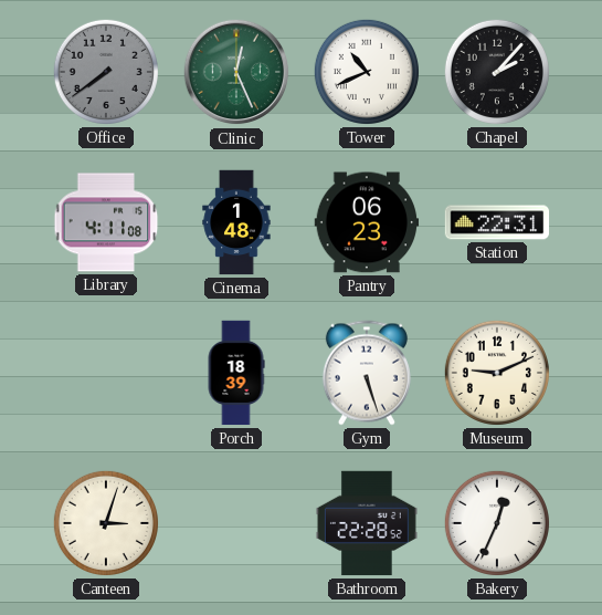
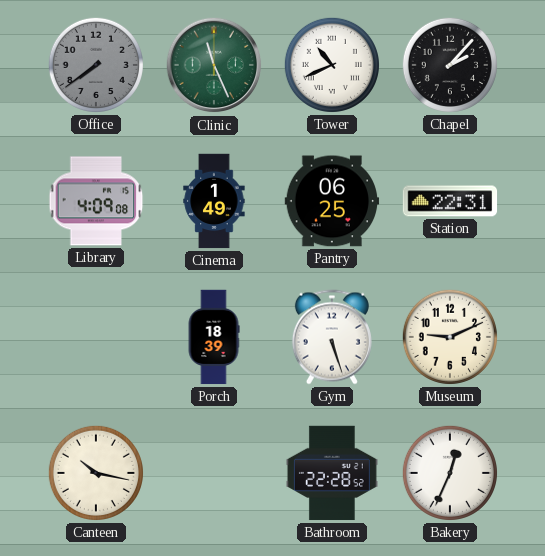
Clinic: 12:26 -> 11:26 (214, 65)
Library: 4:11 -> 4:09 (96, 201)
Cinema: 1:48 -> 1:49 (214, 201)
Pantry: 06:23 -> 06:25 (332, 201)
Canteen: 3:03 -> 10:17 (96, 473)
